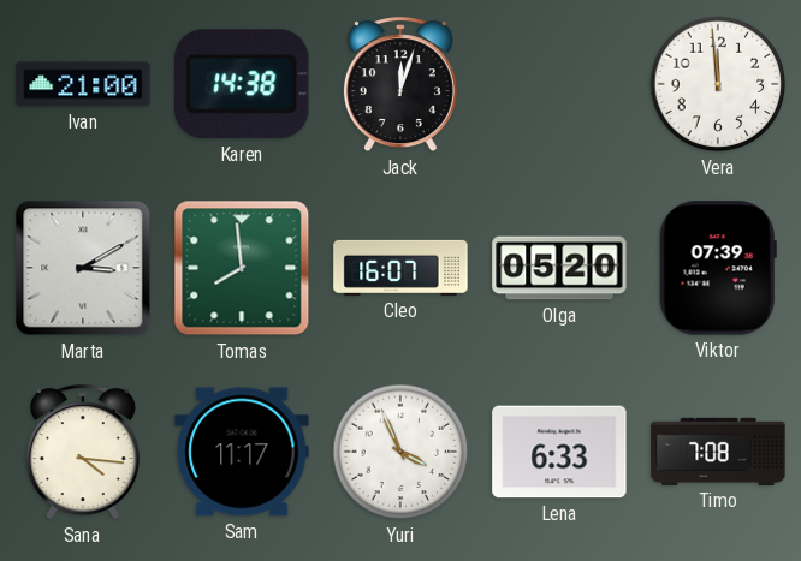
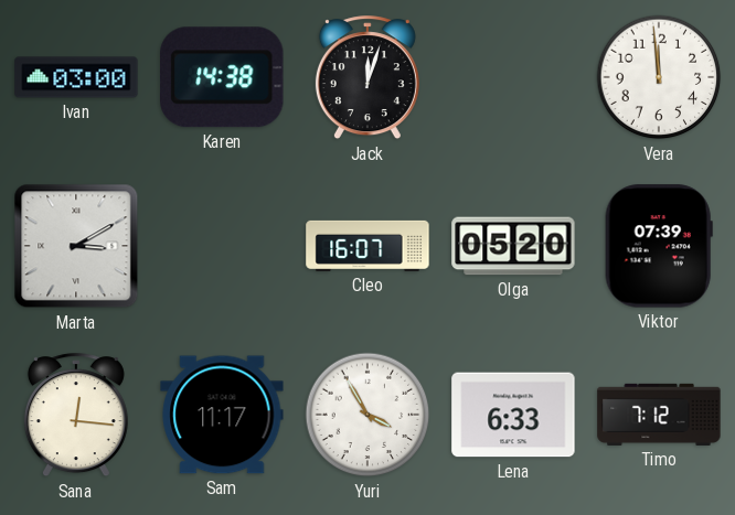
Ivan: 21:00 -> 03:00 (76, 77)
Tomas: 7:59 -> none (242, 268)
Sana: 4:16 -> 12:16 (76, 416)
Yuri: 3:56 -> 3:55 (367, 415)
Timo: 7:08 -> 7:12 (659, 415)
